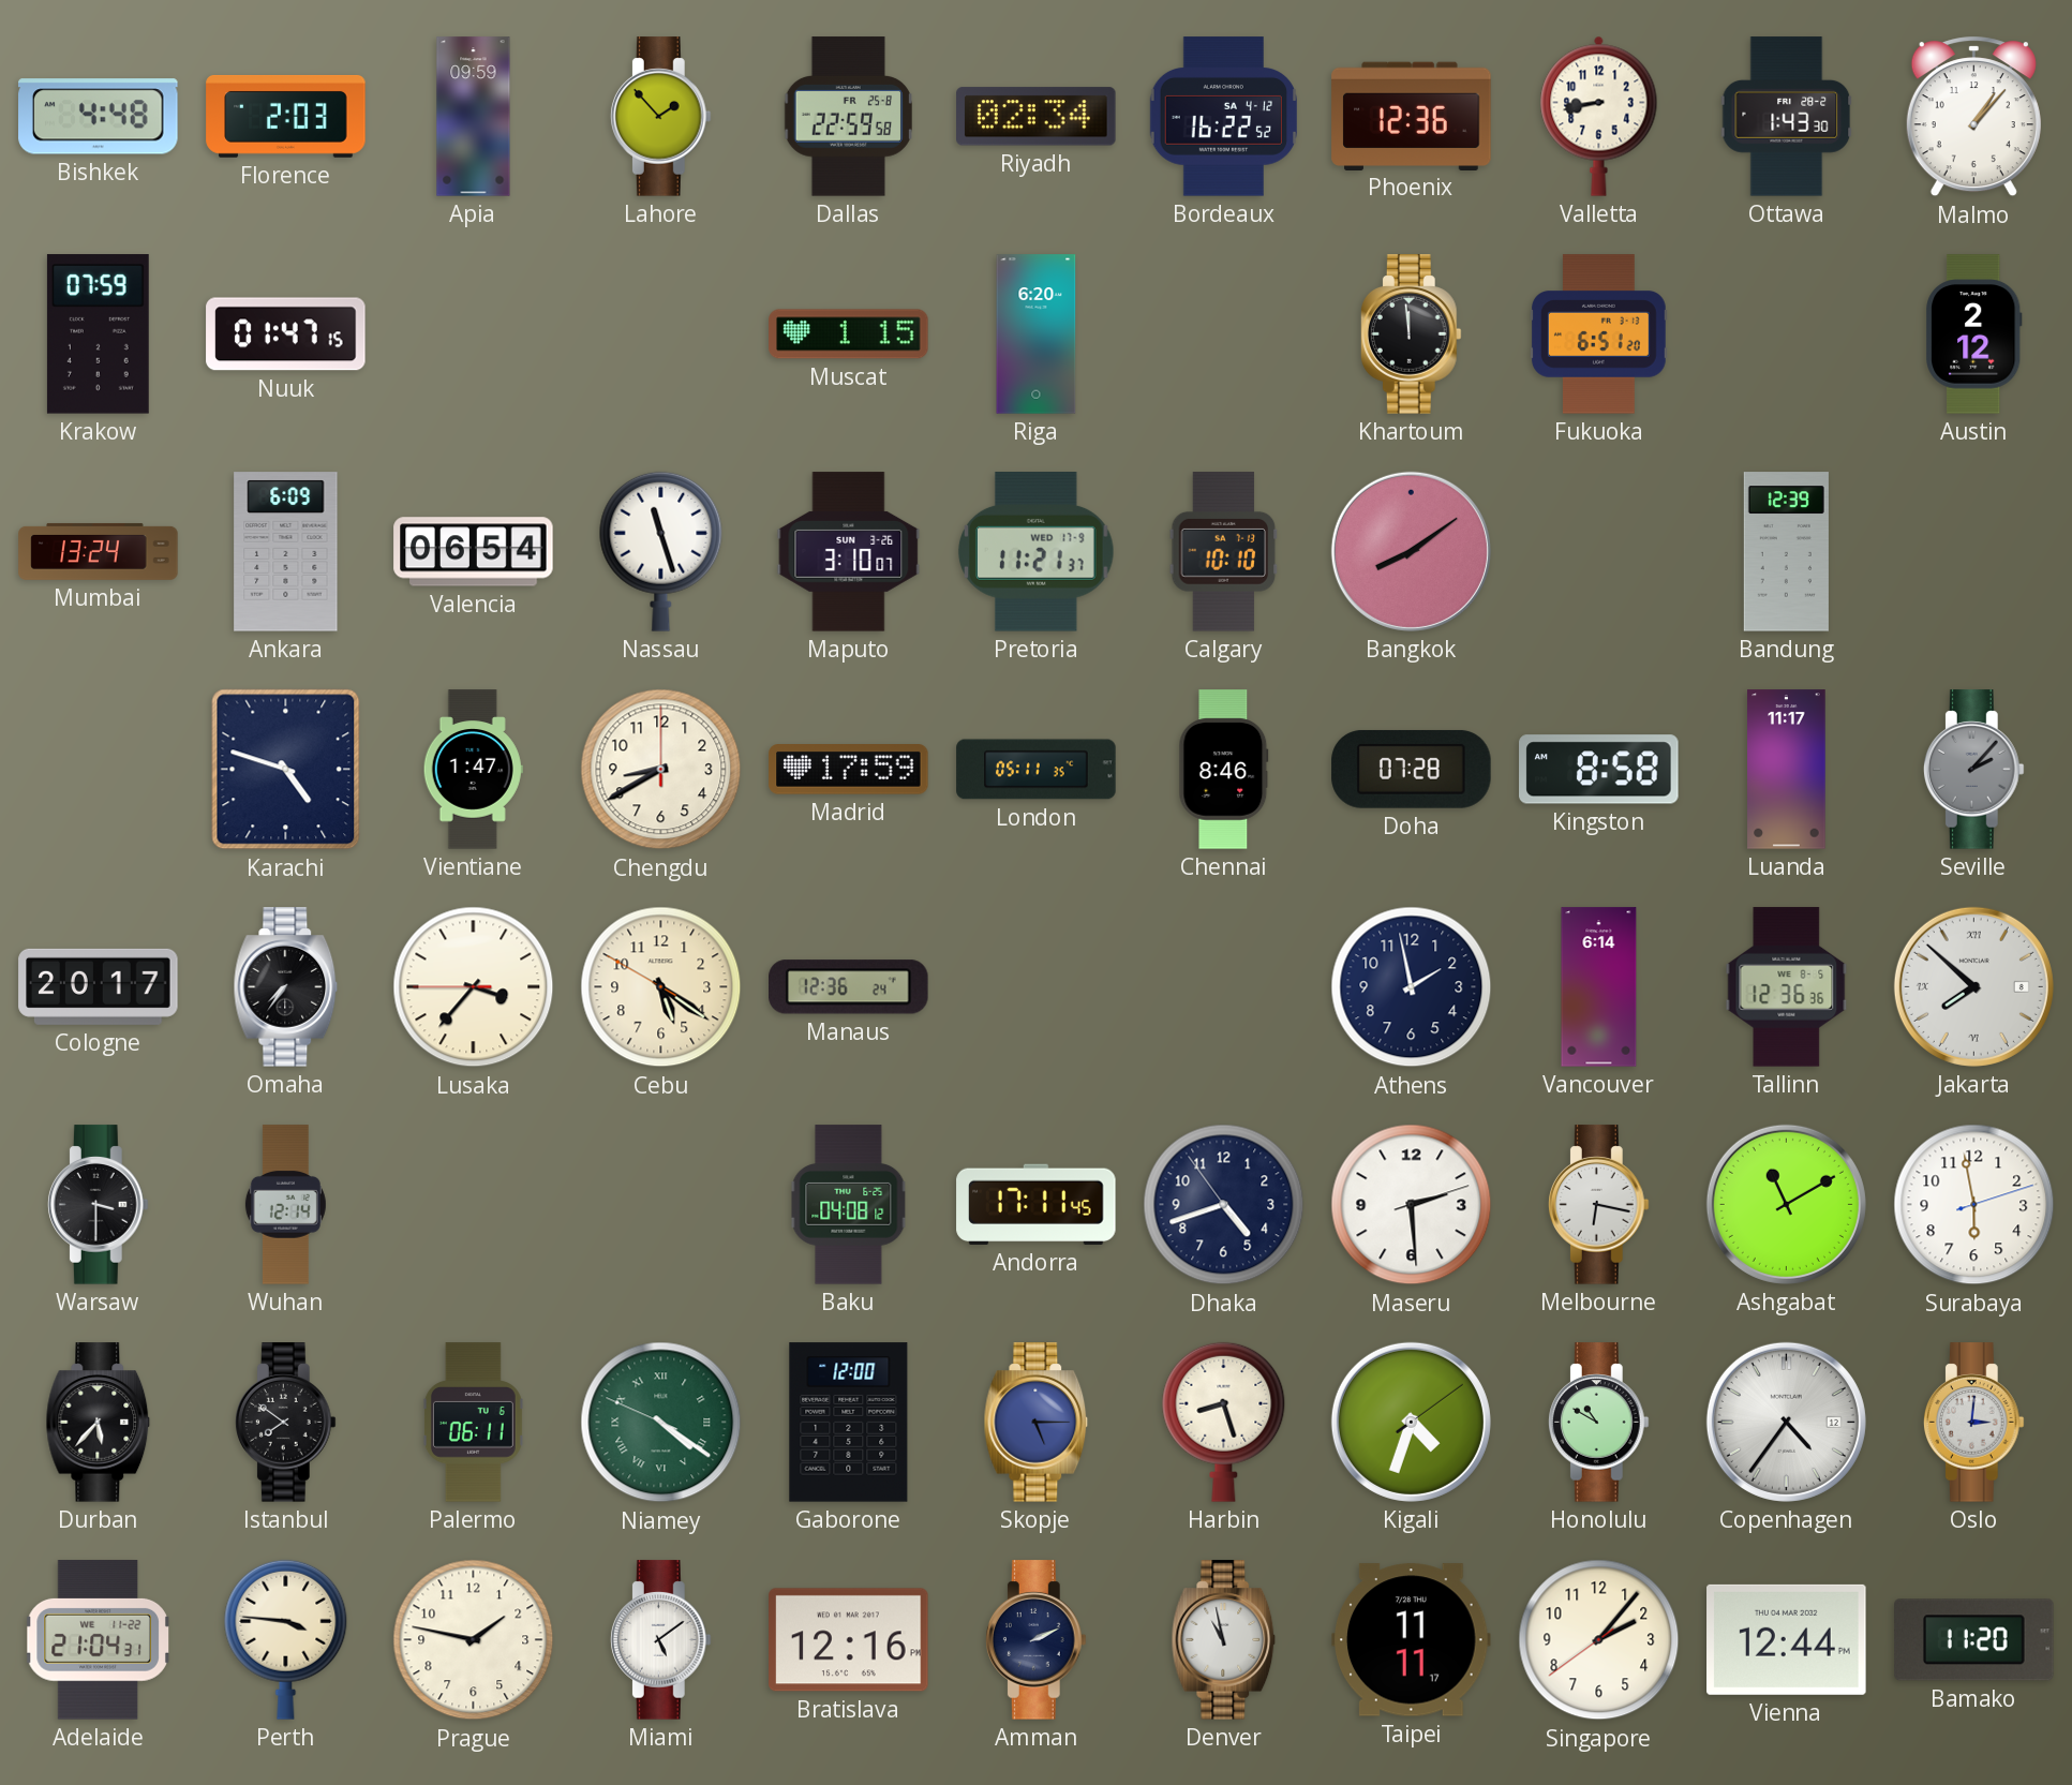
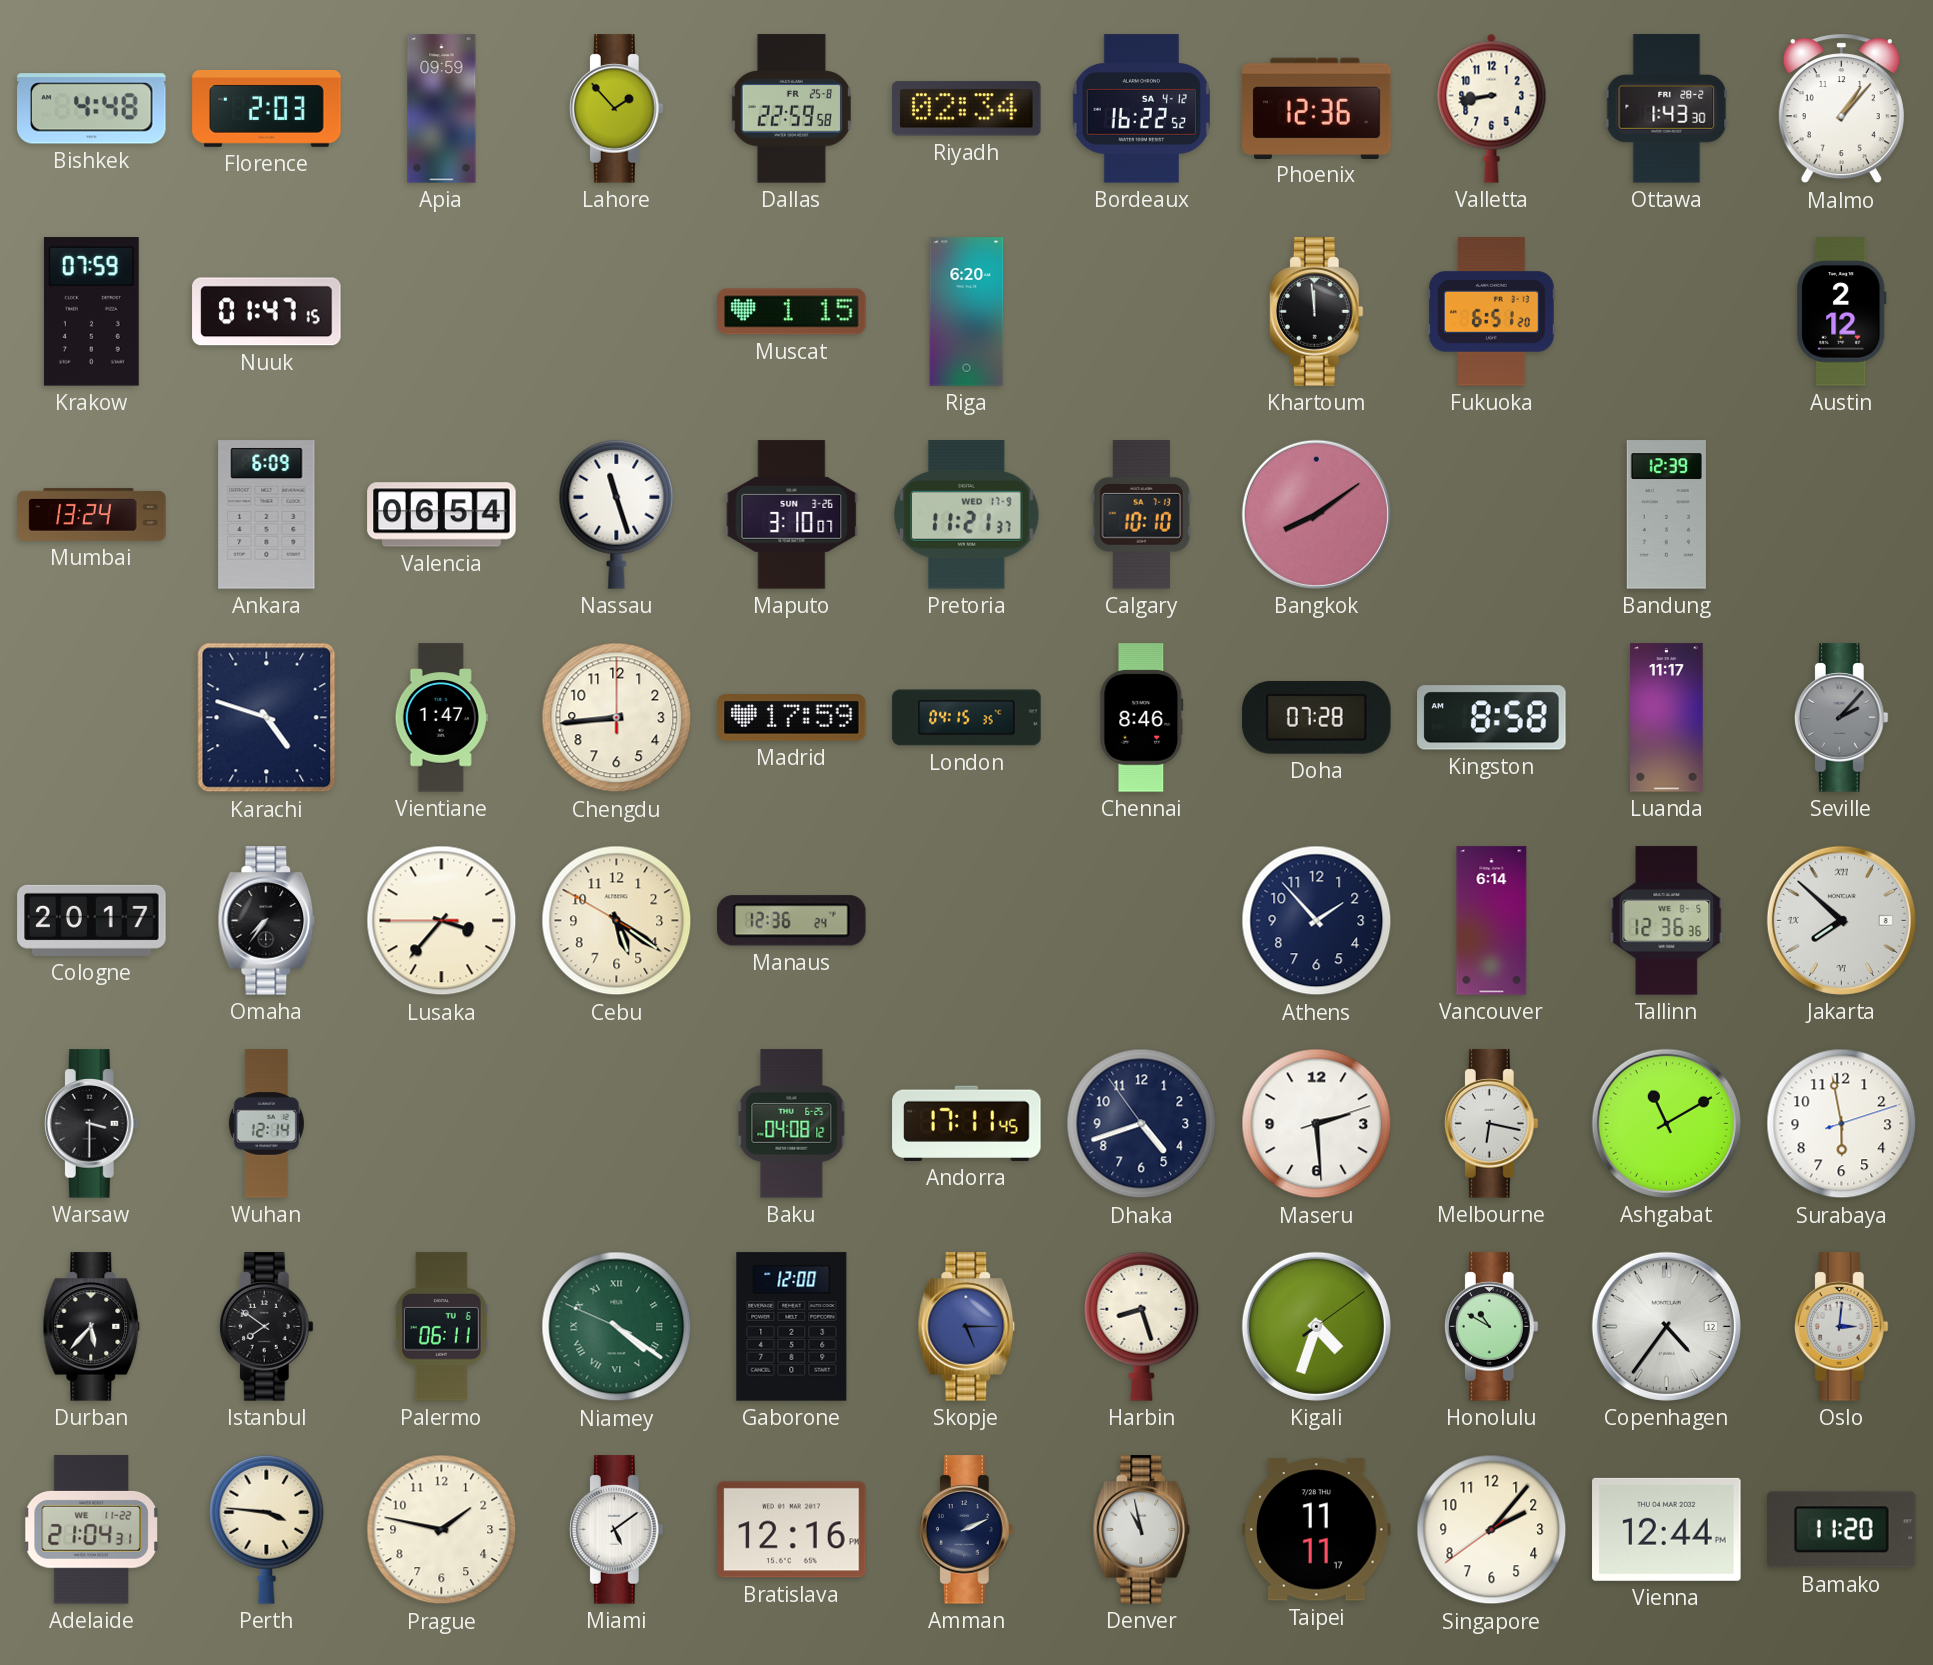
Chengdu: 8:40 -> 8:44 (617, 718)
London: 05:11 -> 04:15 (967, 718)
Athens: 1:58 -> 1:53 (1317, 921)
